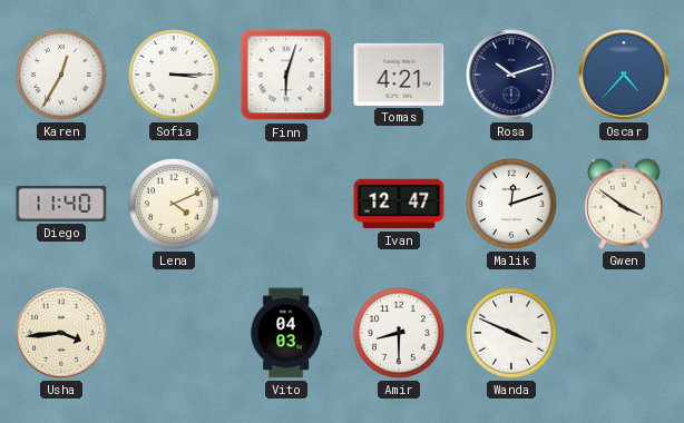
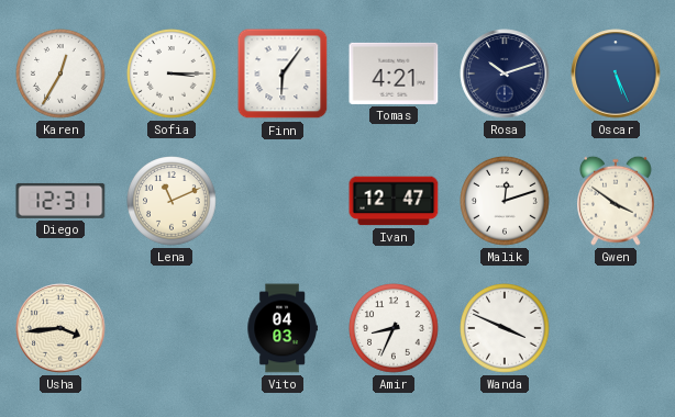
Finn: 6:03 -> 6:06 (283, 74)
Oscar: 4:37 -> 5:26 (616, 74)
Diego: 11:40 -> 12:31 (60, 201)
Lena: 4:11 -> 11:11 (171, 201)
Amir: 8:30 -> 8:34 (394, 328)
